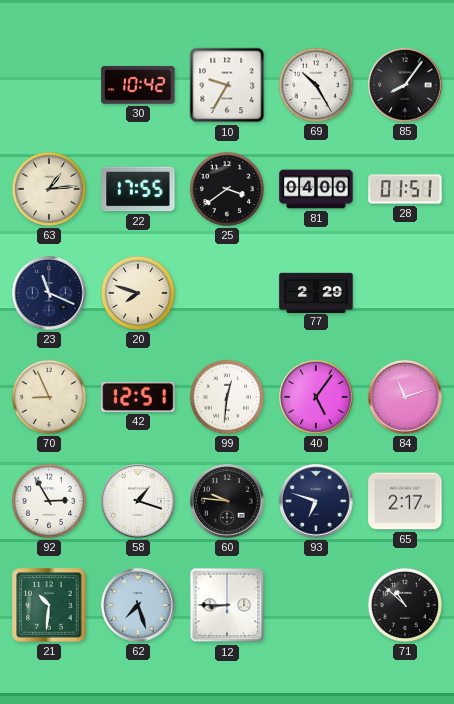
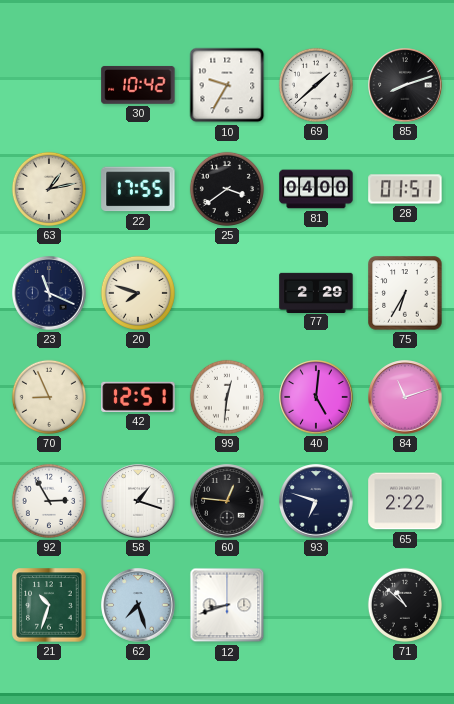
69: 10:25 -> 1:38 (316, 85)
85: 8:06 -> 8:12 (405, 85)
63: 1:14 -> 1:13 (49, 189)
75: none -> 6:35 (405, 293)
40: 5:06 -> 5:01 (316, 397)
60: 9:46 -> 12:46 (227, 501)
65: 2:17 -> 2:22 (405, 501)
21: 10:31 -> 10:33 (49, 605)
12: 8:45 -> 8:42 (227, 605)
